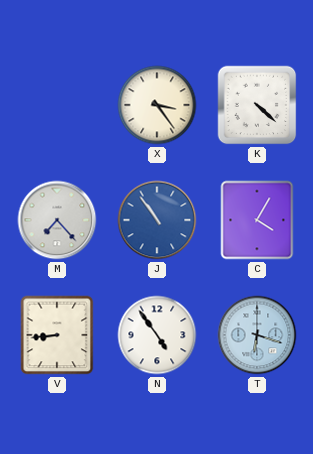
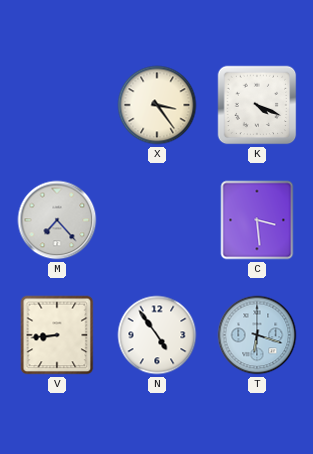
K: 4:22 -> 4:19 (257, 105)
J: 10:54 -> none (157, 220)
C: 4:05 -> 3:29 (257, 220)
